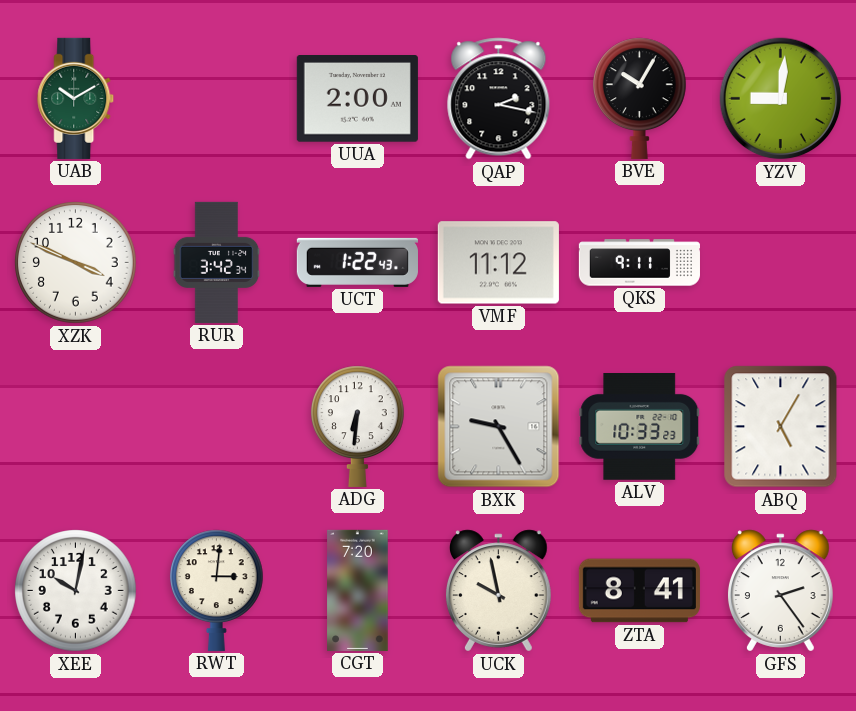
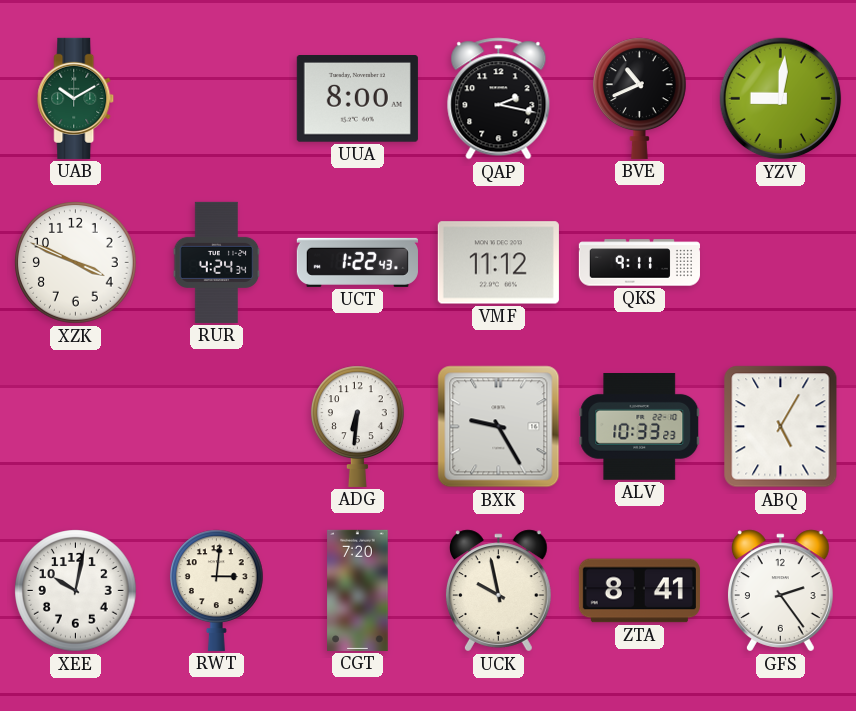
UUA: 2:00 -> 8:00 (357, 99)
BVE: 10:05 -> 10:41 (640, 98)
RUR: 3:42 -> 4:24 (217, 262)
